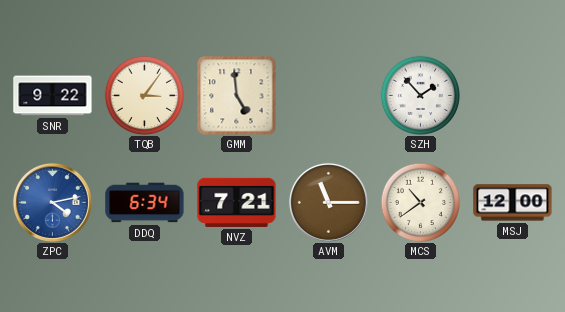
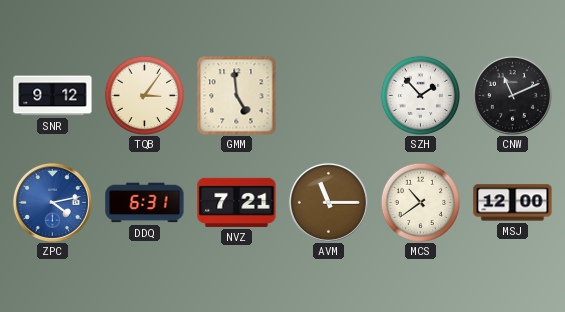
SNR: 9:22 -> 9:12 (53, 96)
CNW: none -> 11:11 (512, 95)
DDQ: 6:34 -> 6:31 (145, 203)
